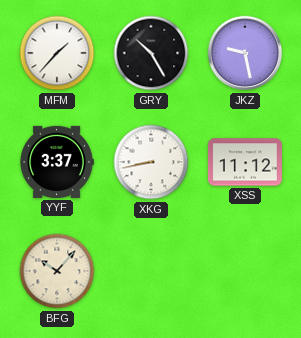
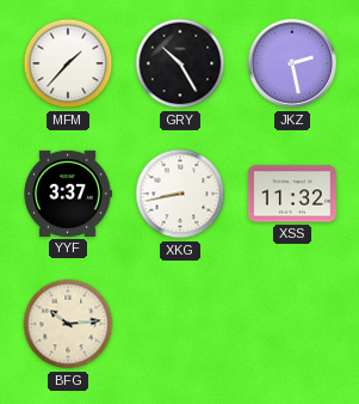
JKZ: 9:28 -> 2:28 (292, 63)
XSS: 11:12 -> 11:32 (292, 194)
BFG: 10:07 -> 10:14 (68, 324)
